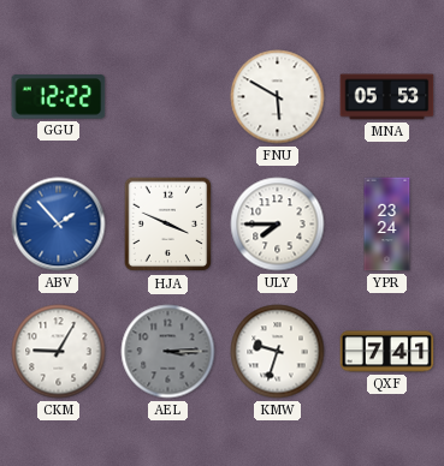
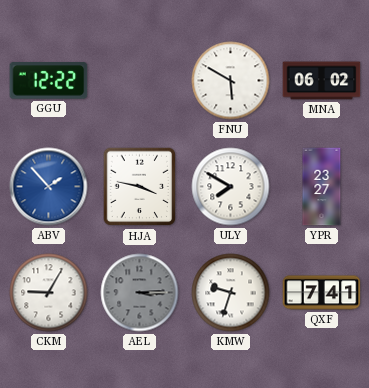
MNA: 05:53 -> 06:02 (322, 81)
HJA: 3:49 -> 3:47 (140, 187)
ULY: 7:45 -> 7:50 (231, 187)
YPR: 23:24 -> 23:27 (322, 187)
